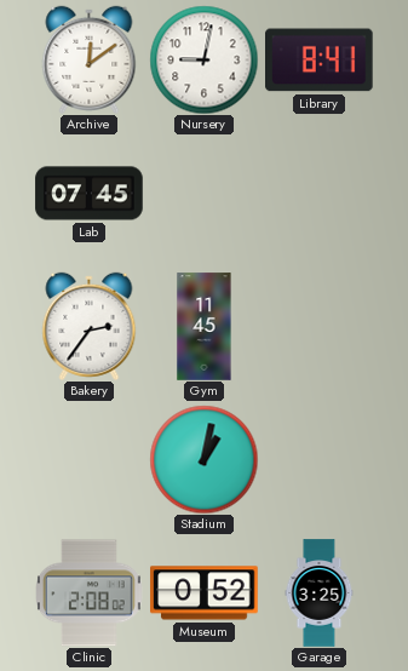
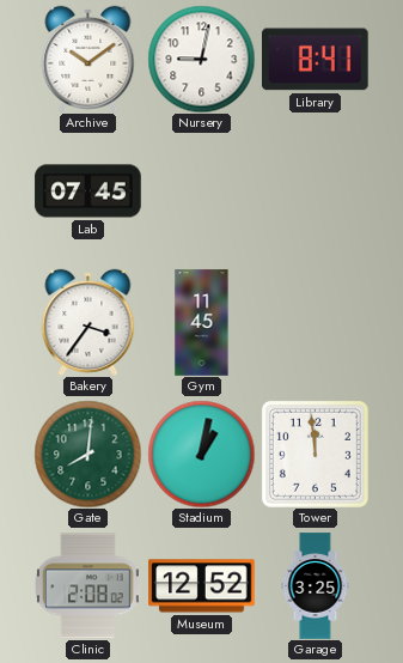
Archive: 12:09 -> 10:09 (88, 59)
Bakery: 2:36 -> 3:36 (88, 322)
Gate: none -> 8:01 (87, 454)
Tower: none -> 11:59 (315, 454)
Museum: 0:52 -> 12:52 (202, 586)
